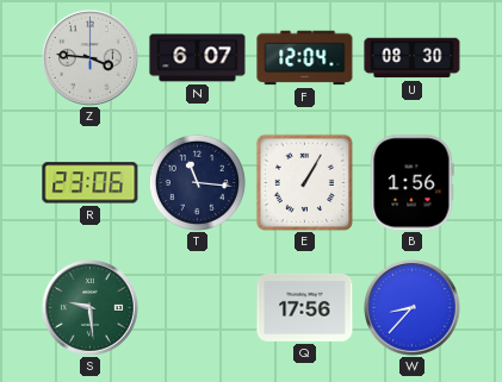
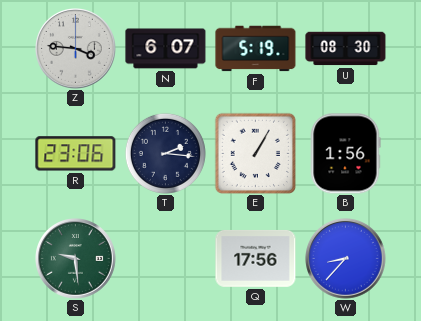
F: 12:04 -> 5:19 (256, 49)
T: 11:16 -> 2:16 (165, 153)
